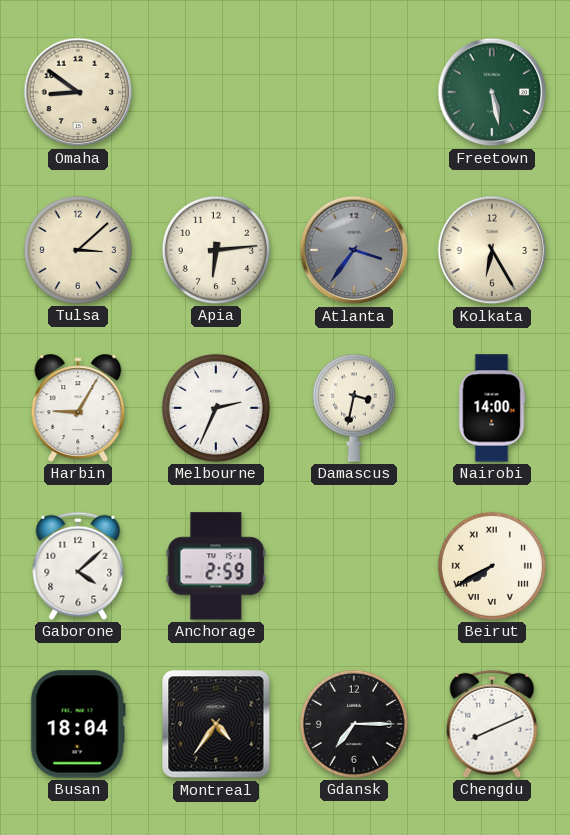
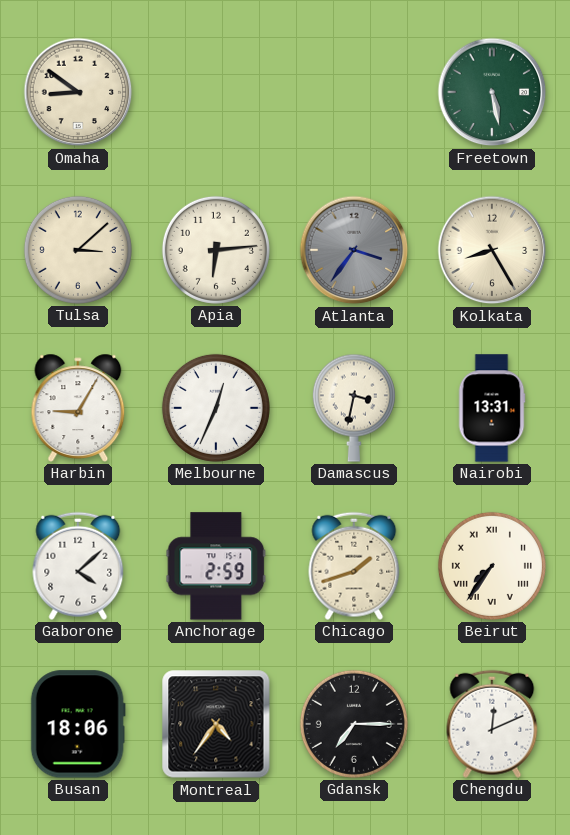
Kolkata: 6:25 -> 8:25 (492, 250)
Melbourne: 2:34 -> 12:34 (216, 408)
Nairobi: 14:00 -> 13:31 (492, 408)
Chicago: none -> 1:42 (354, 566)
Beirut: 7:40 -> 7:36 (492, 566)
Busan: 18:04 -> 18:06 (78, 724)
Chengdu: 8:11 -> 12:11 (492, 724)
